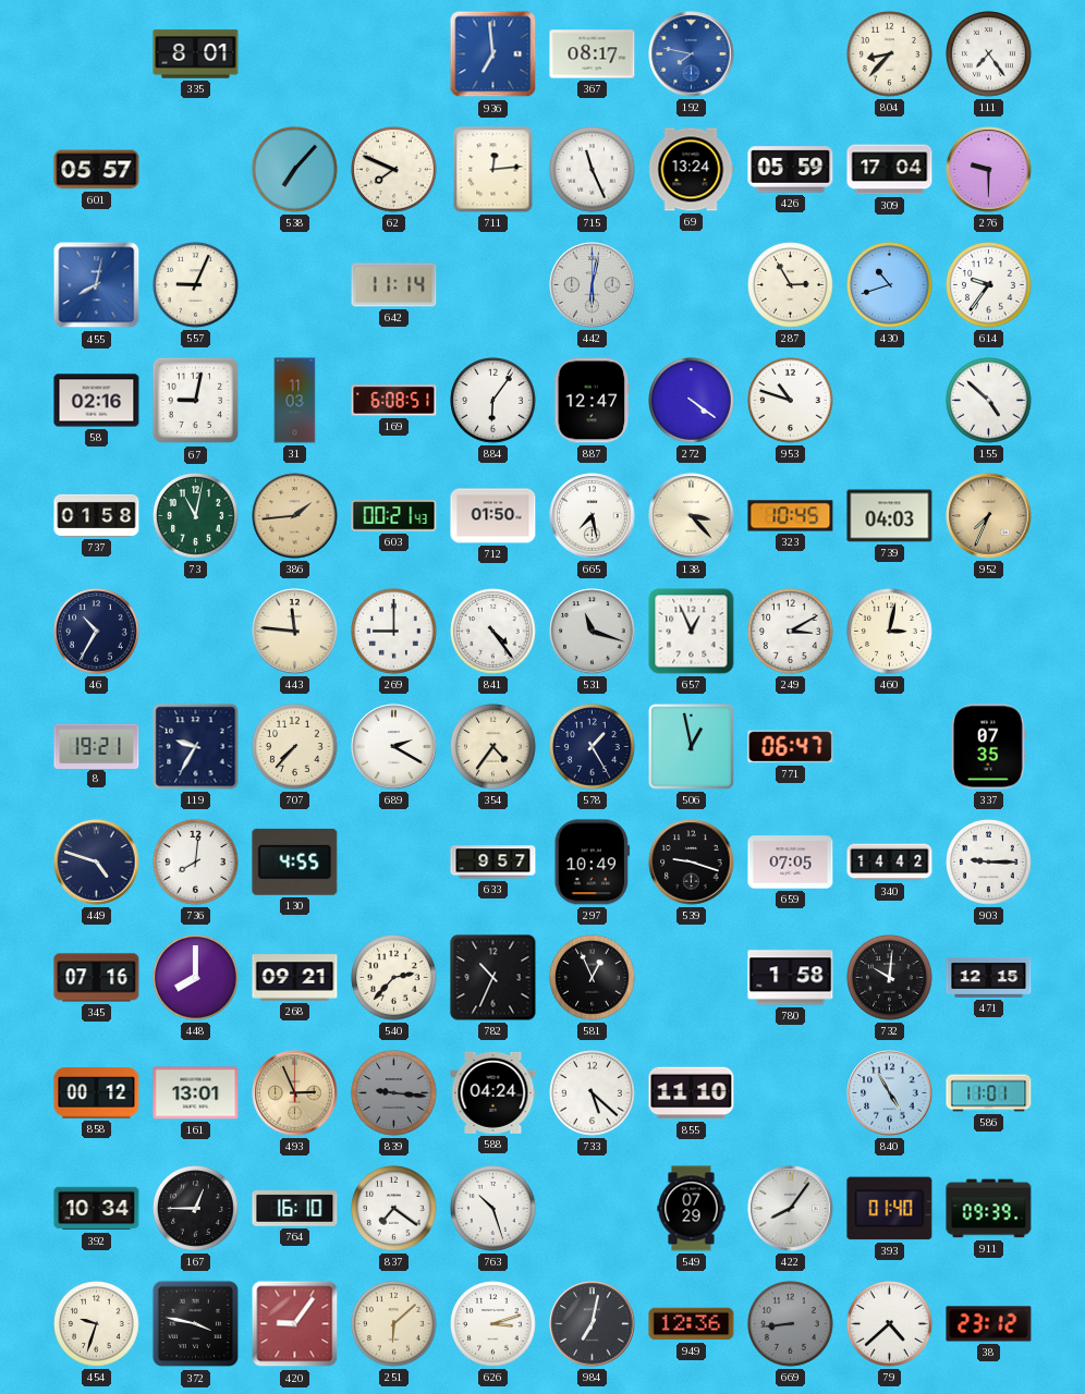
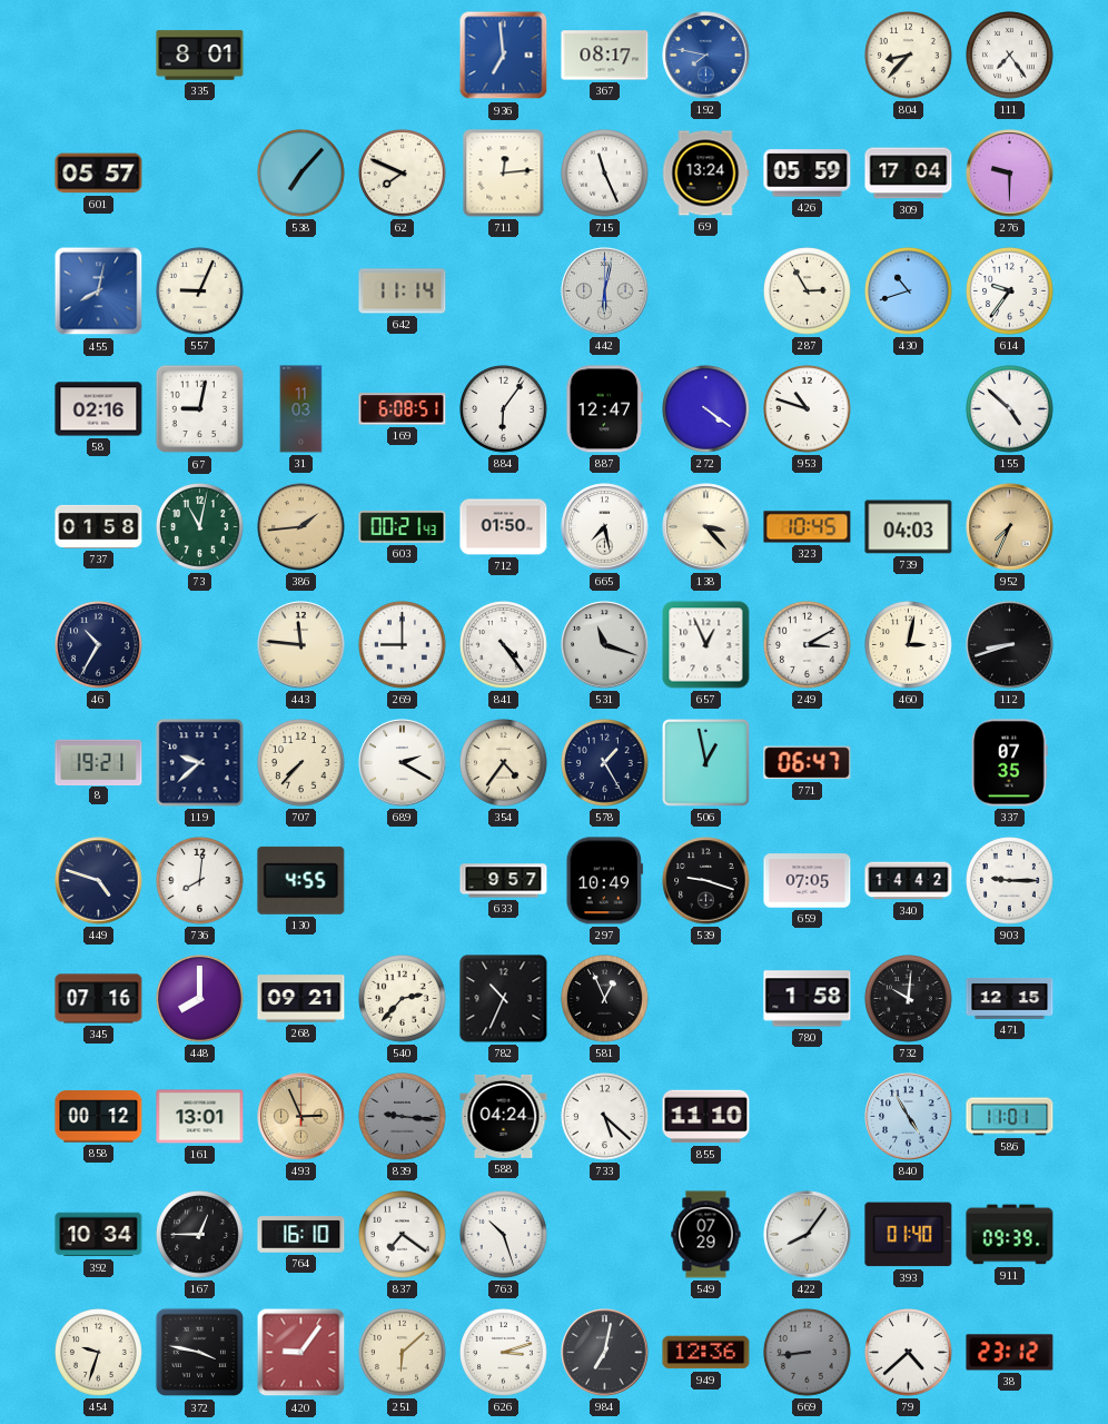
112: none -> 8:42 (1010, 645)
119: 9:35 -> 9:38 (200, 763)
